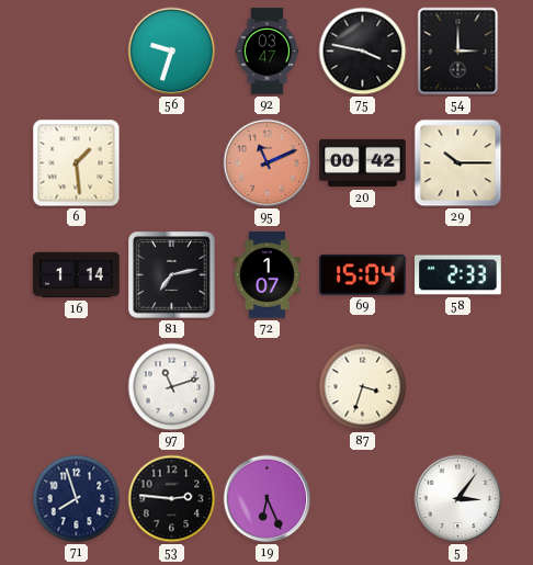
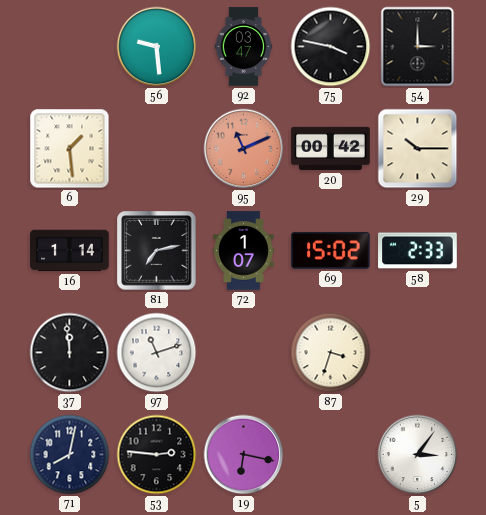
56: 9:33 -> 9:29 (157, 47)
69: 15:04 -> 15:02 (331, 250)
37: none -> 11:59 (70, 353)
71: 7:57 -> 8:02 (70, 455)
19: 6:26 -> 6:17 (244, 455)
